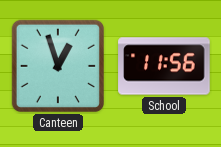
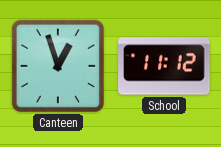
School: 11:56 -> 11:12 (164, 66)
